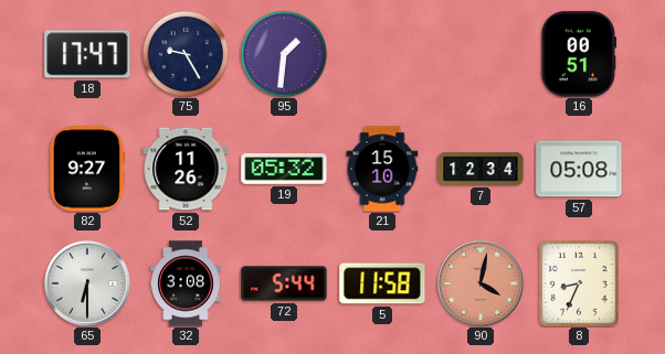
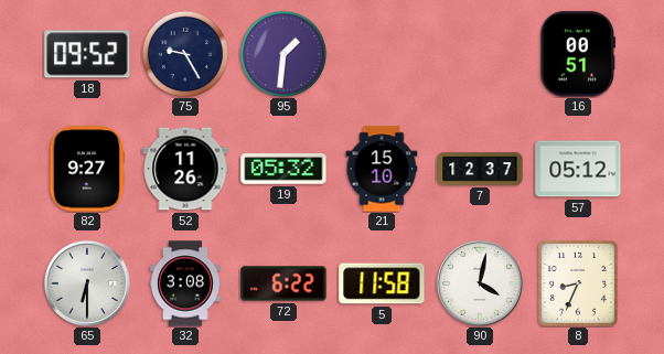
18: 17:47 -> 09:52 (87, 54)
7: 12:34 -> 12:37 (480, 169)
57: 05:08 -> 05:12 (578, 169)
72: 5:44 -> 6:22 (283, 283)
90 dial: salmon -> white (480, 283)
